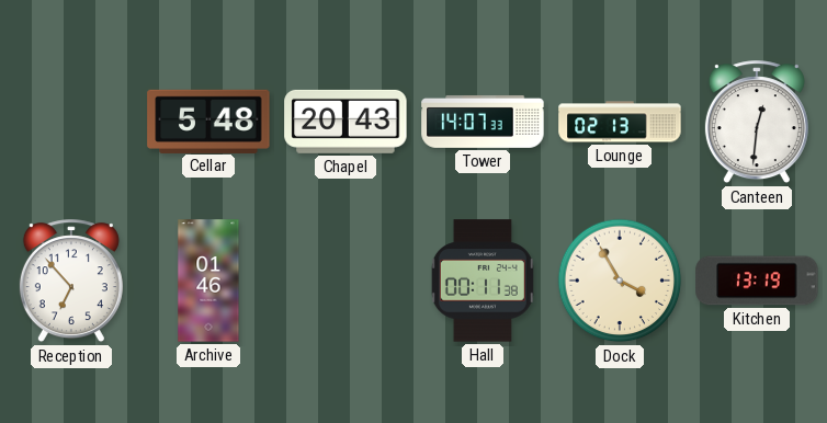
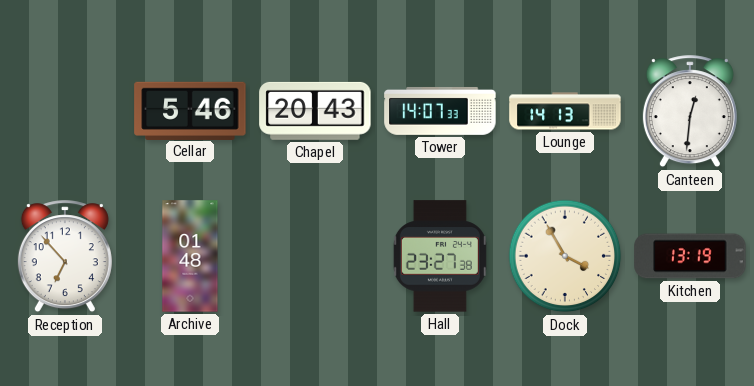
Cellar: 5:48 -> 5:46 (190, 110)
Lounge: 02:13 -> 14:13 (565, 111)
Archive: 01:46 -> 01:48 (190, 256)
Hall: 00:11 -> 23:27 (440, 256)
